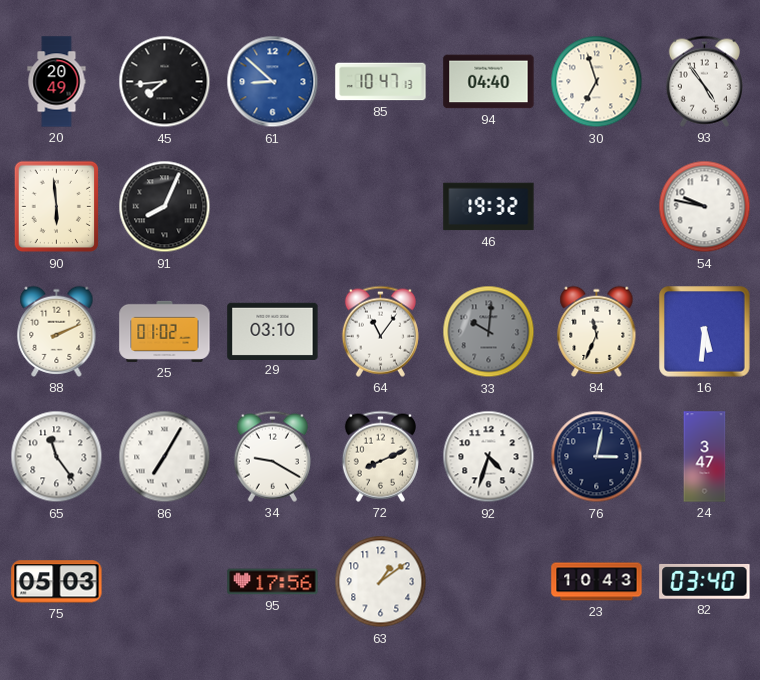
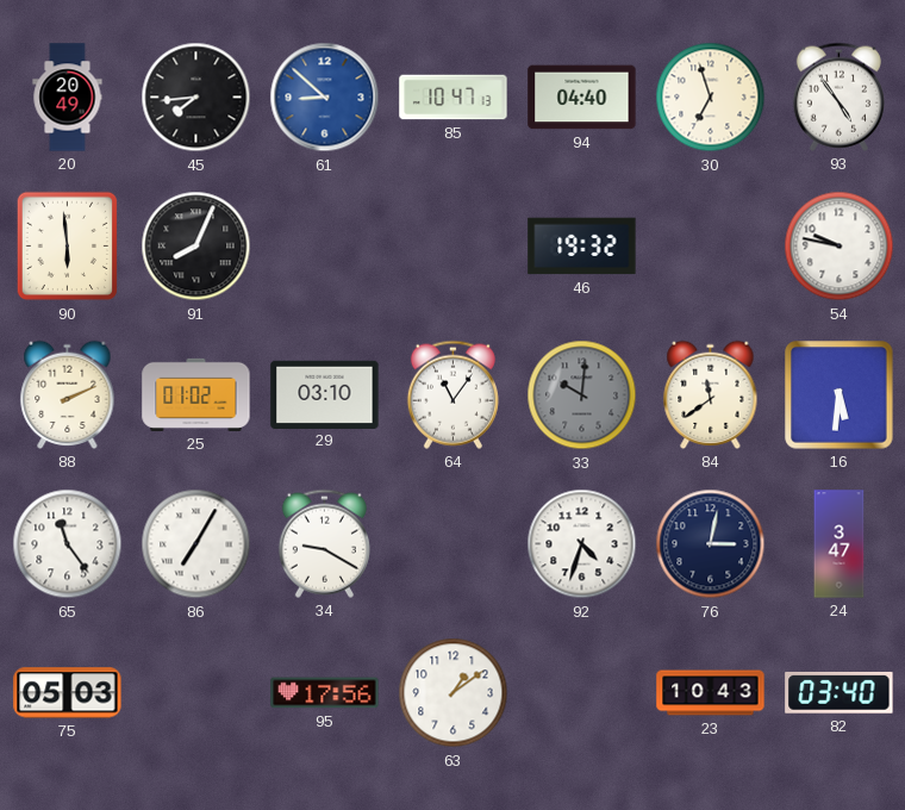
84: 11:34 -> 11:39 (711, 394)
72: 8:11 -> none (380, 456)
